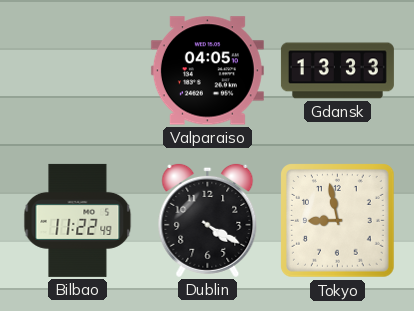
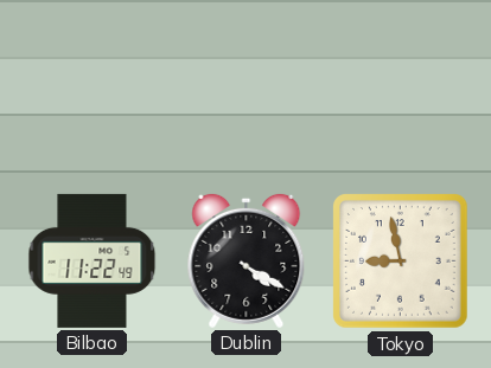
Valparaiso: 04:05 -> none (207, 71)
Gdansk: 13:33 -> none (337, 71)
